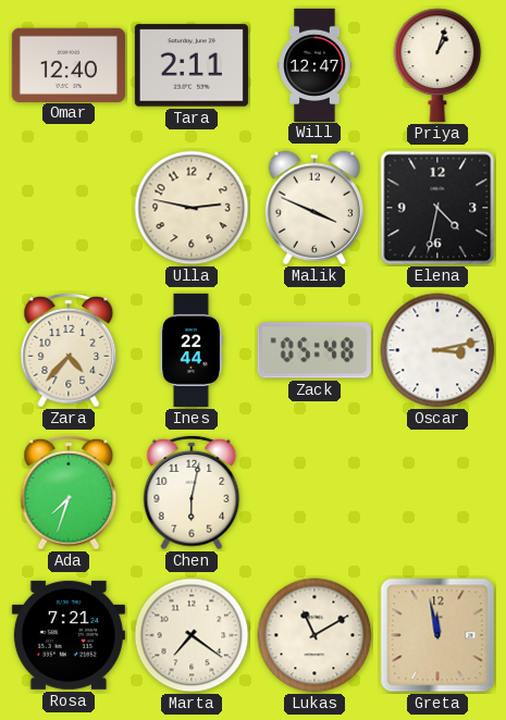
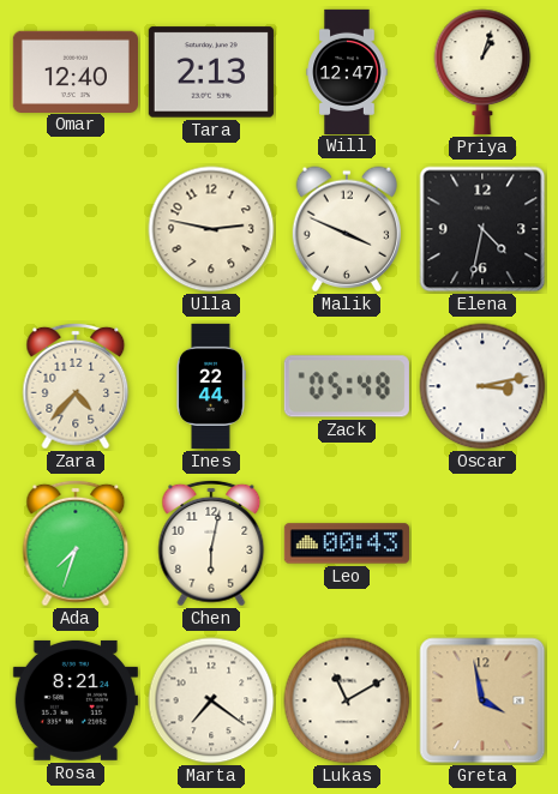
Tara: 2:11 -> 2:13 (211, 72)
Leo: none -> 00:43 (347, 543)
Rosa: 7:21 -> 8:21 (76, 700)
Greta: 11:58 -> 3:58 (482, 700)
